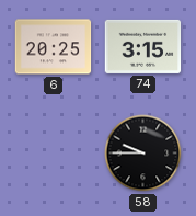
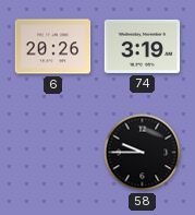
6: 20:25 -> 20:26 (53, 47)
74: 3:15 -> 3:19 (143, 46)
